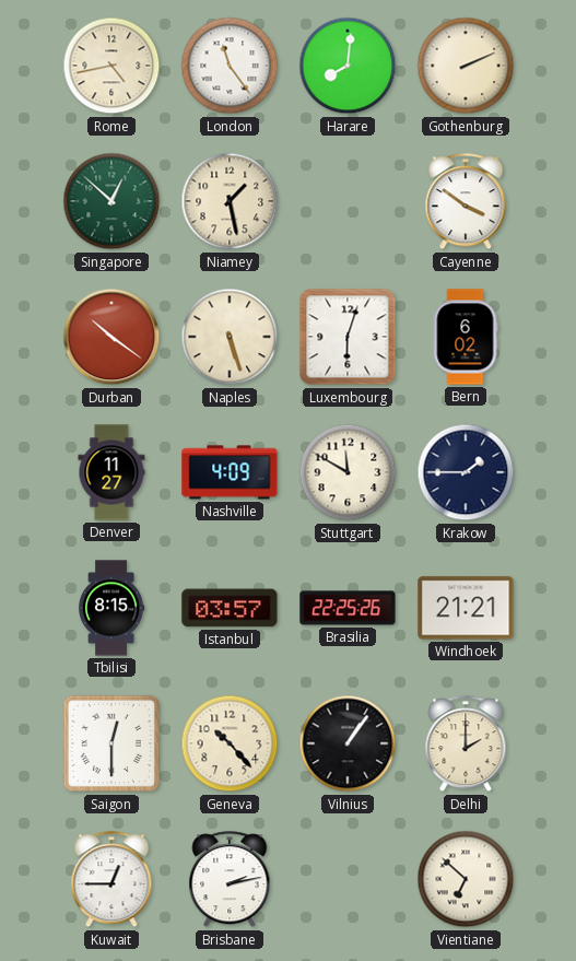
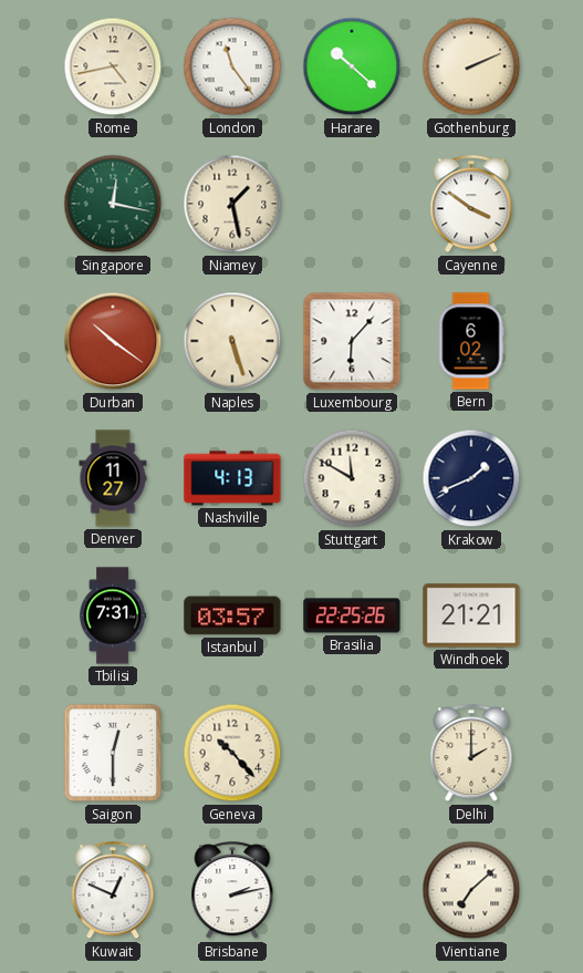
Harare: 8:01 -> 10:22 (352, 66)
Singapore: 12:52 -> 12:17 (113, 204)
Luxembourg: 6:03 -> 6:07 (352, 341)
Nashville: 4:09 -> 4:13 (232, 478)
Krakow: 1:45 -> 1:41 (471, 478)
Tbilisi: 8:15 -> 7:31 (113, 615)
Vilnius: 1:06 -> none (348, 743)
Kuwait: 12:45 -> 12:49 (113, 891)
Vientiane: 6:52 -> 7:08 (471, 890)
